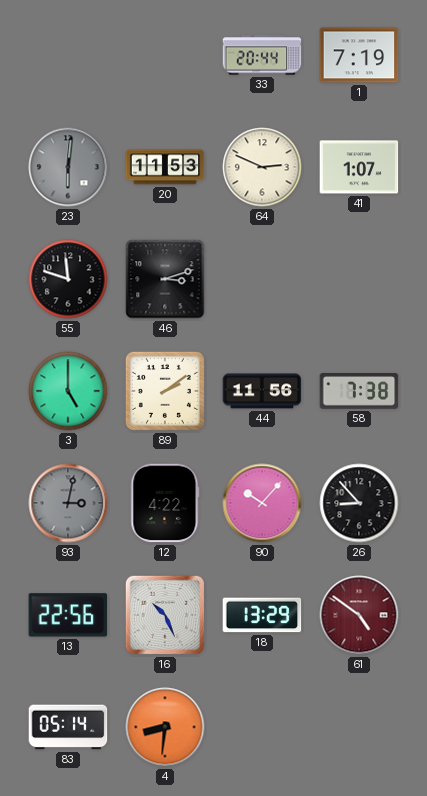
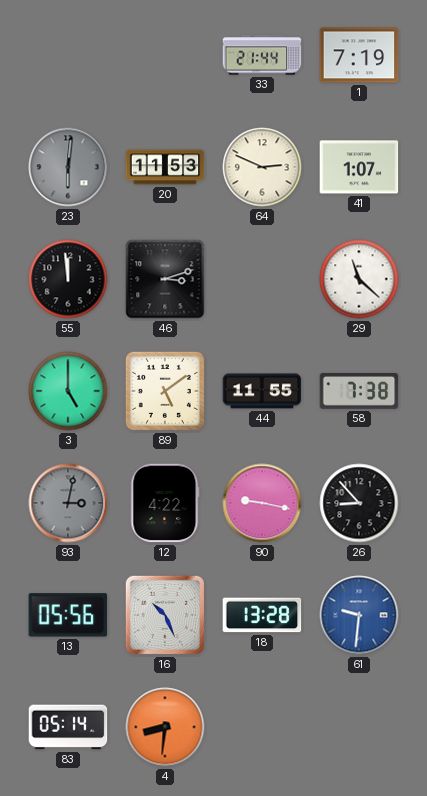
33: 20:44 -> 21:44 (262, 55)
55: 11:48 -> 11:59 (68, 279)
29: none -> 11:22 (359, 279)
89: 2:09 -> 5:09 (165, 391)
44: 11:56 -> 11:55 (262, 391)
90: 10:07 -> 9:17 (262, 503)
13: 22:56 -> 05:56 (68, 615)
18: 13:29 -> 13:28 (262, 615)
61: 4:51 -> 9:31 (359, 615)
61 dial: burgundy -> blue (359, 615)
